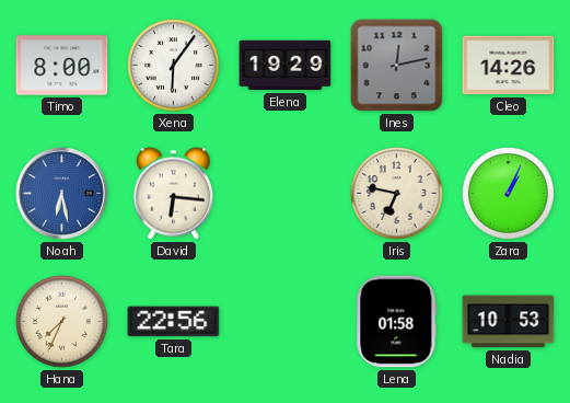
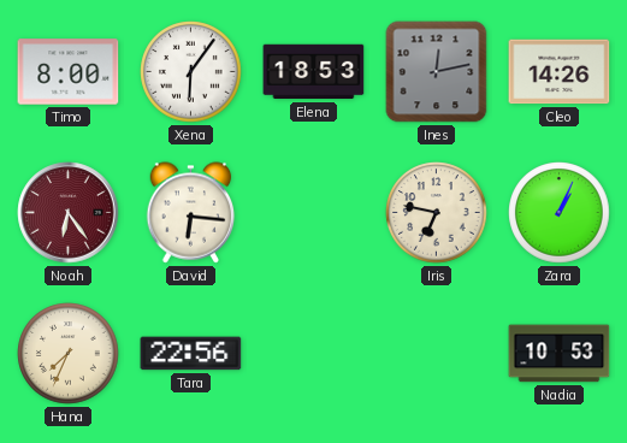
Elena: 19:29 -> 18:53 (314, 72)
Noah: 6:28 -> 6:24 (69, 213)
Noah dial: blue -> burgundy (69, 213)
Lena: 01:58 -> none (397, 322)
